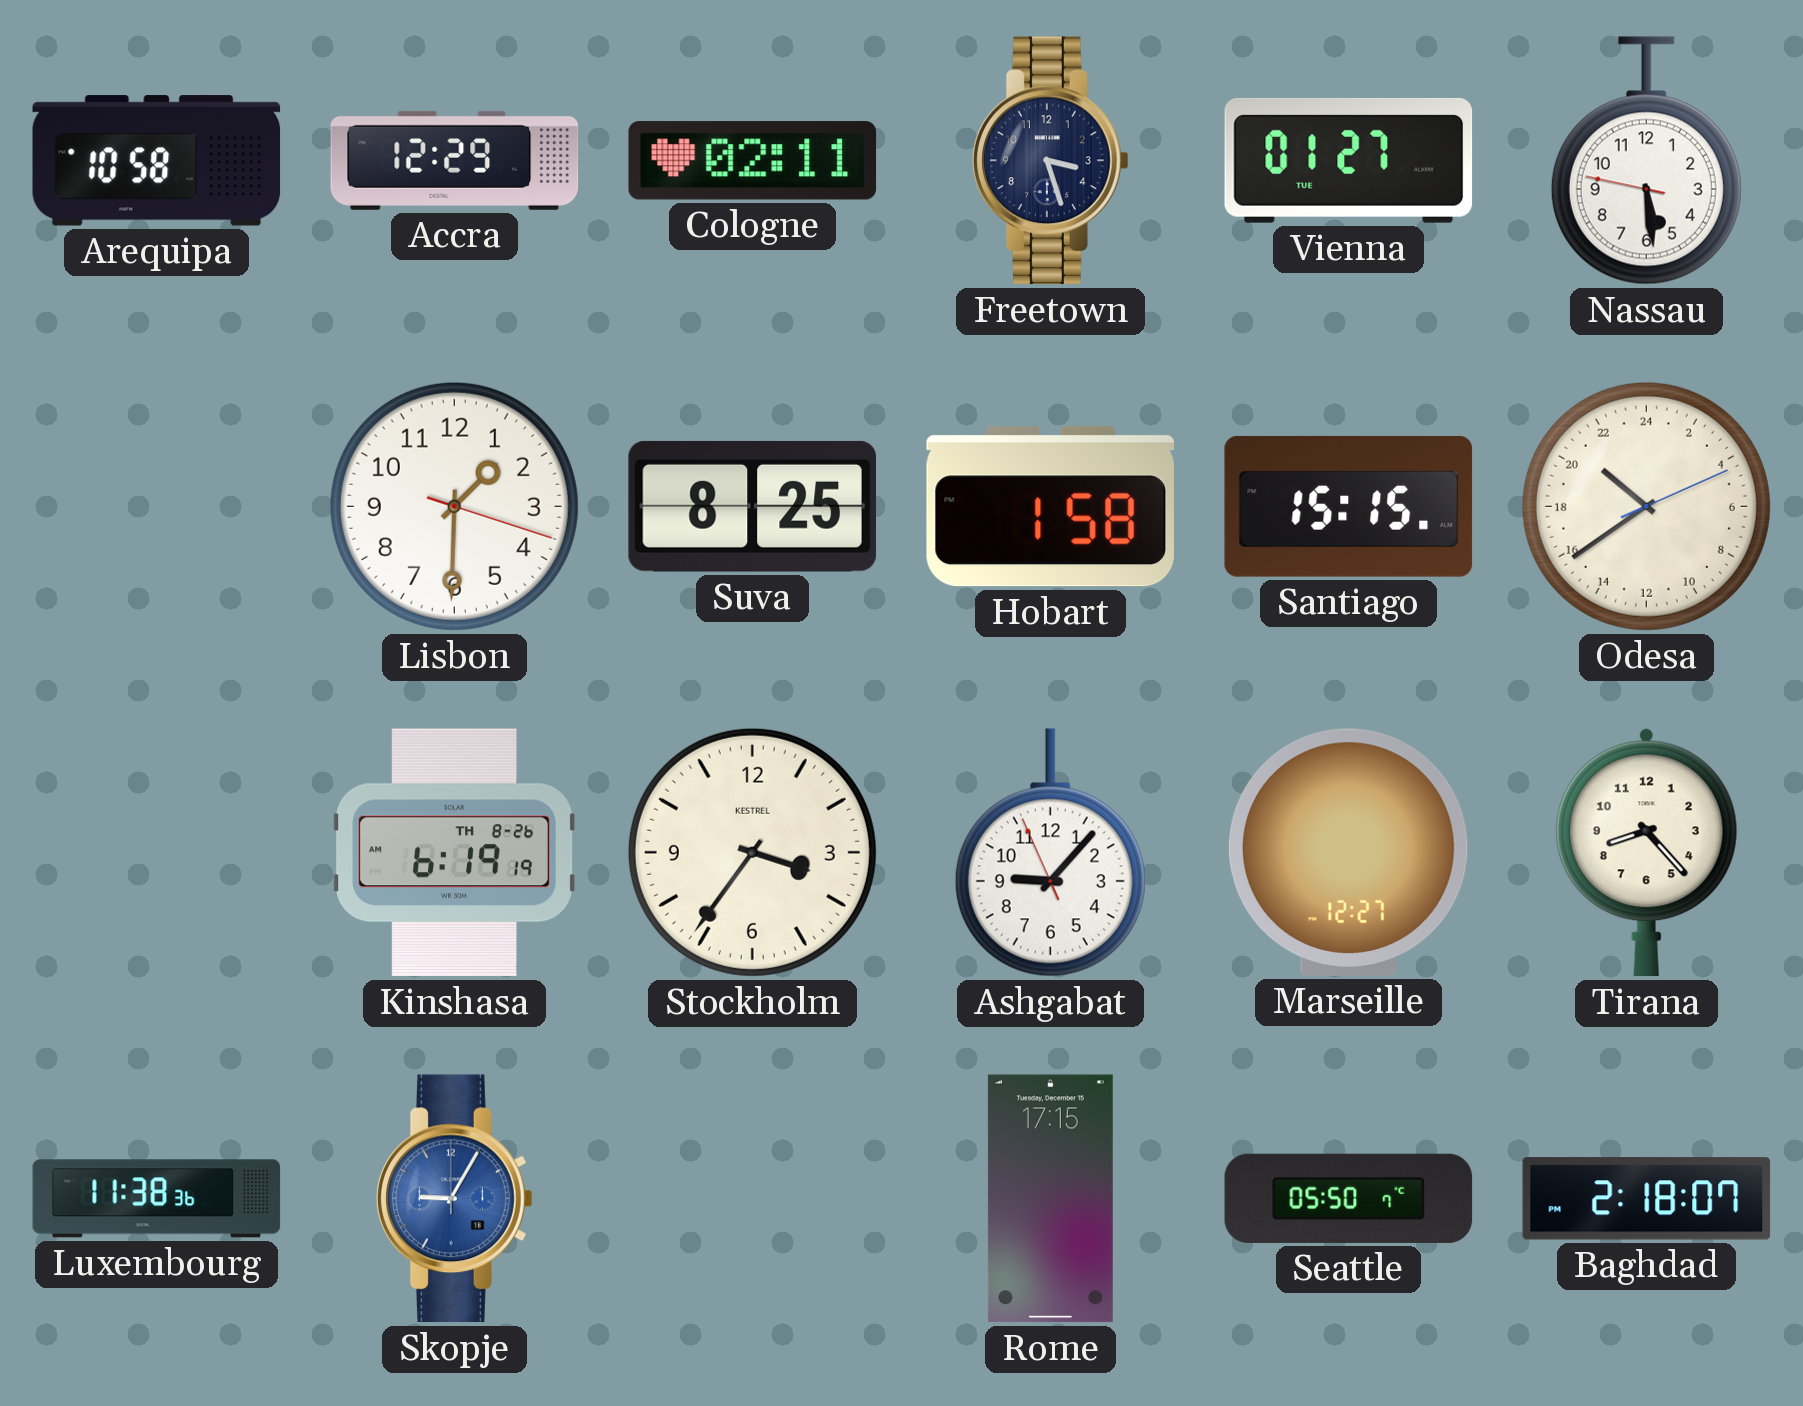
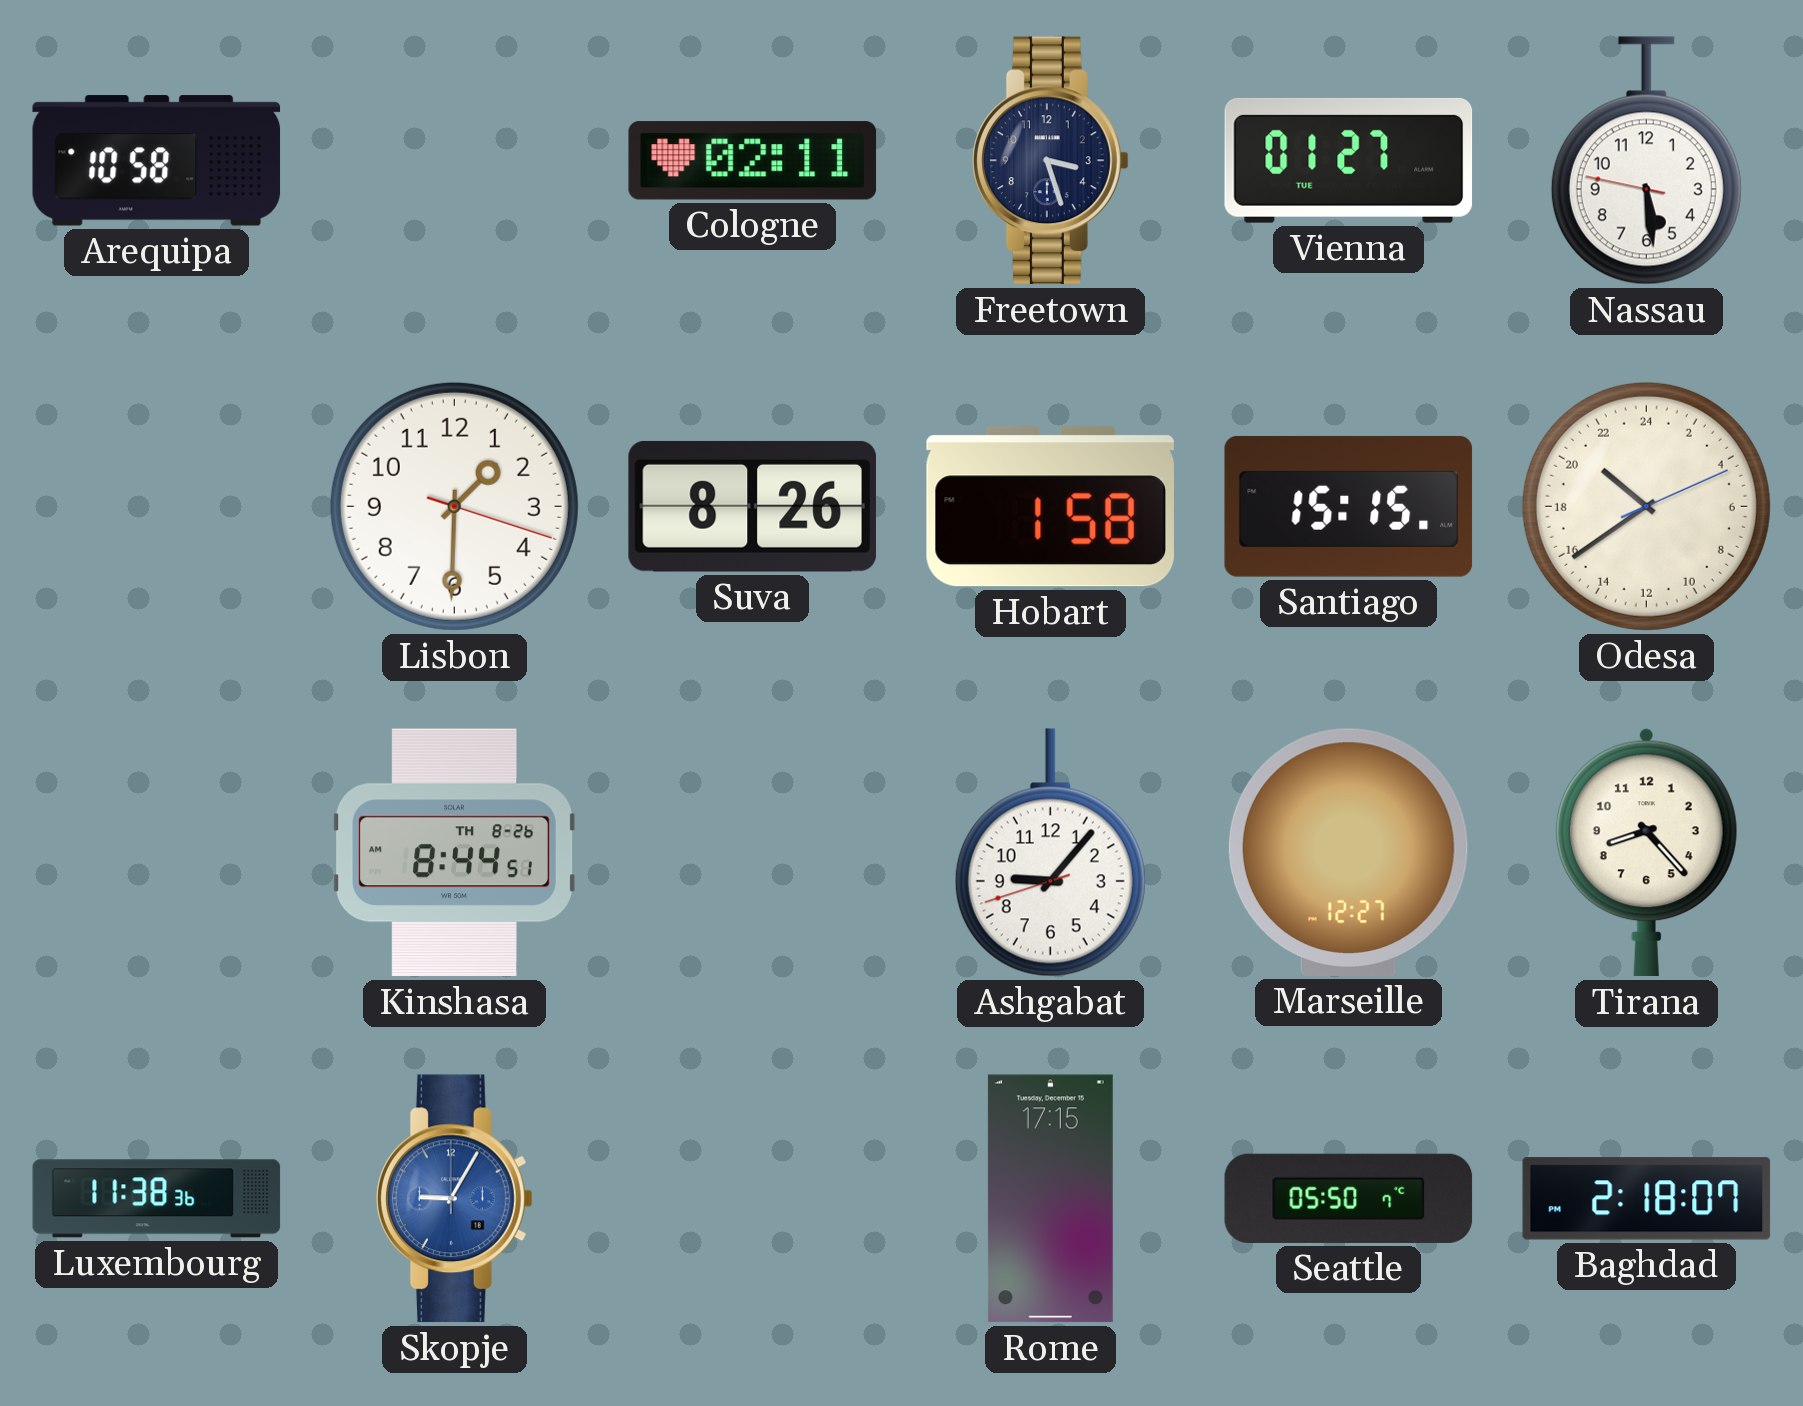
Accra: 12:29 -> none (455, 160)
Suva: 8:25 -> 8:26 (752, 506)
Kinshasa: 6:19 -> 8:44 (454, 853)
Stockholm: 3:36 -> none (752, 852)
Ashgabat: 9:06:56 -> 9:06:42 (1050, 853)
